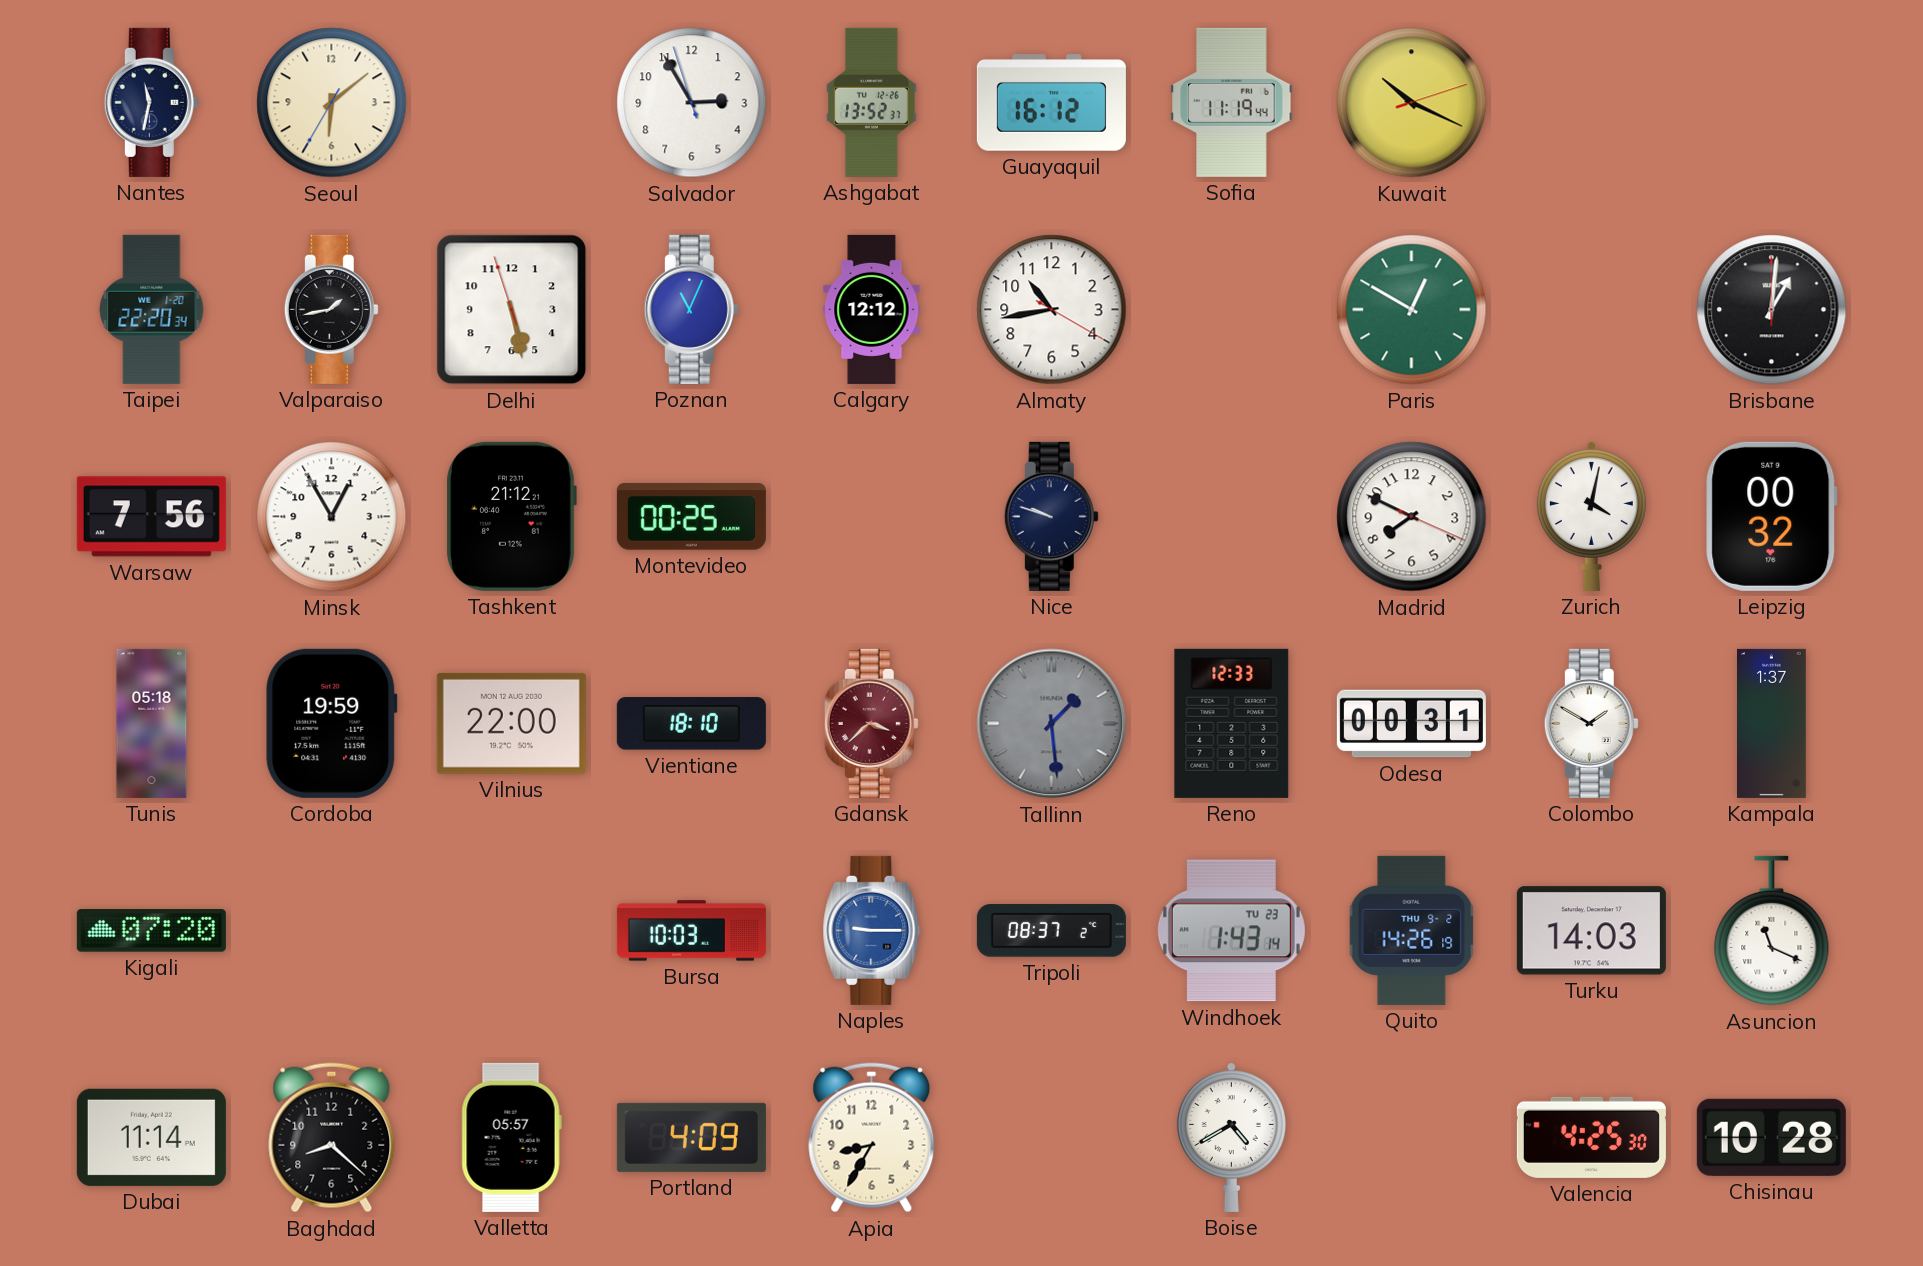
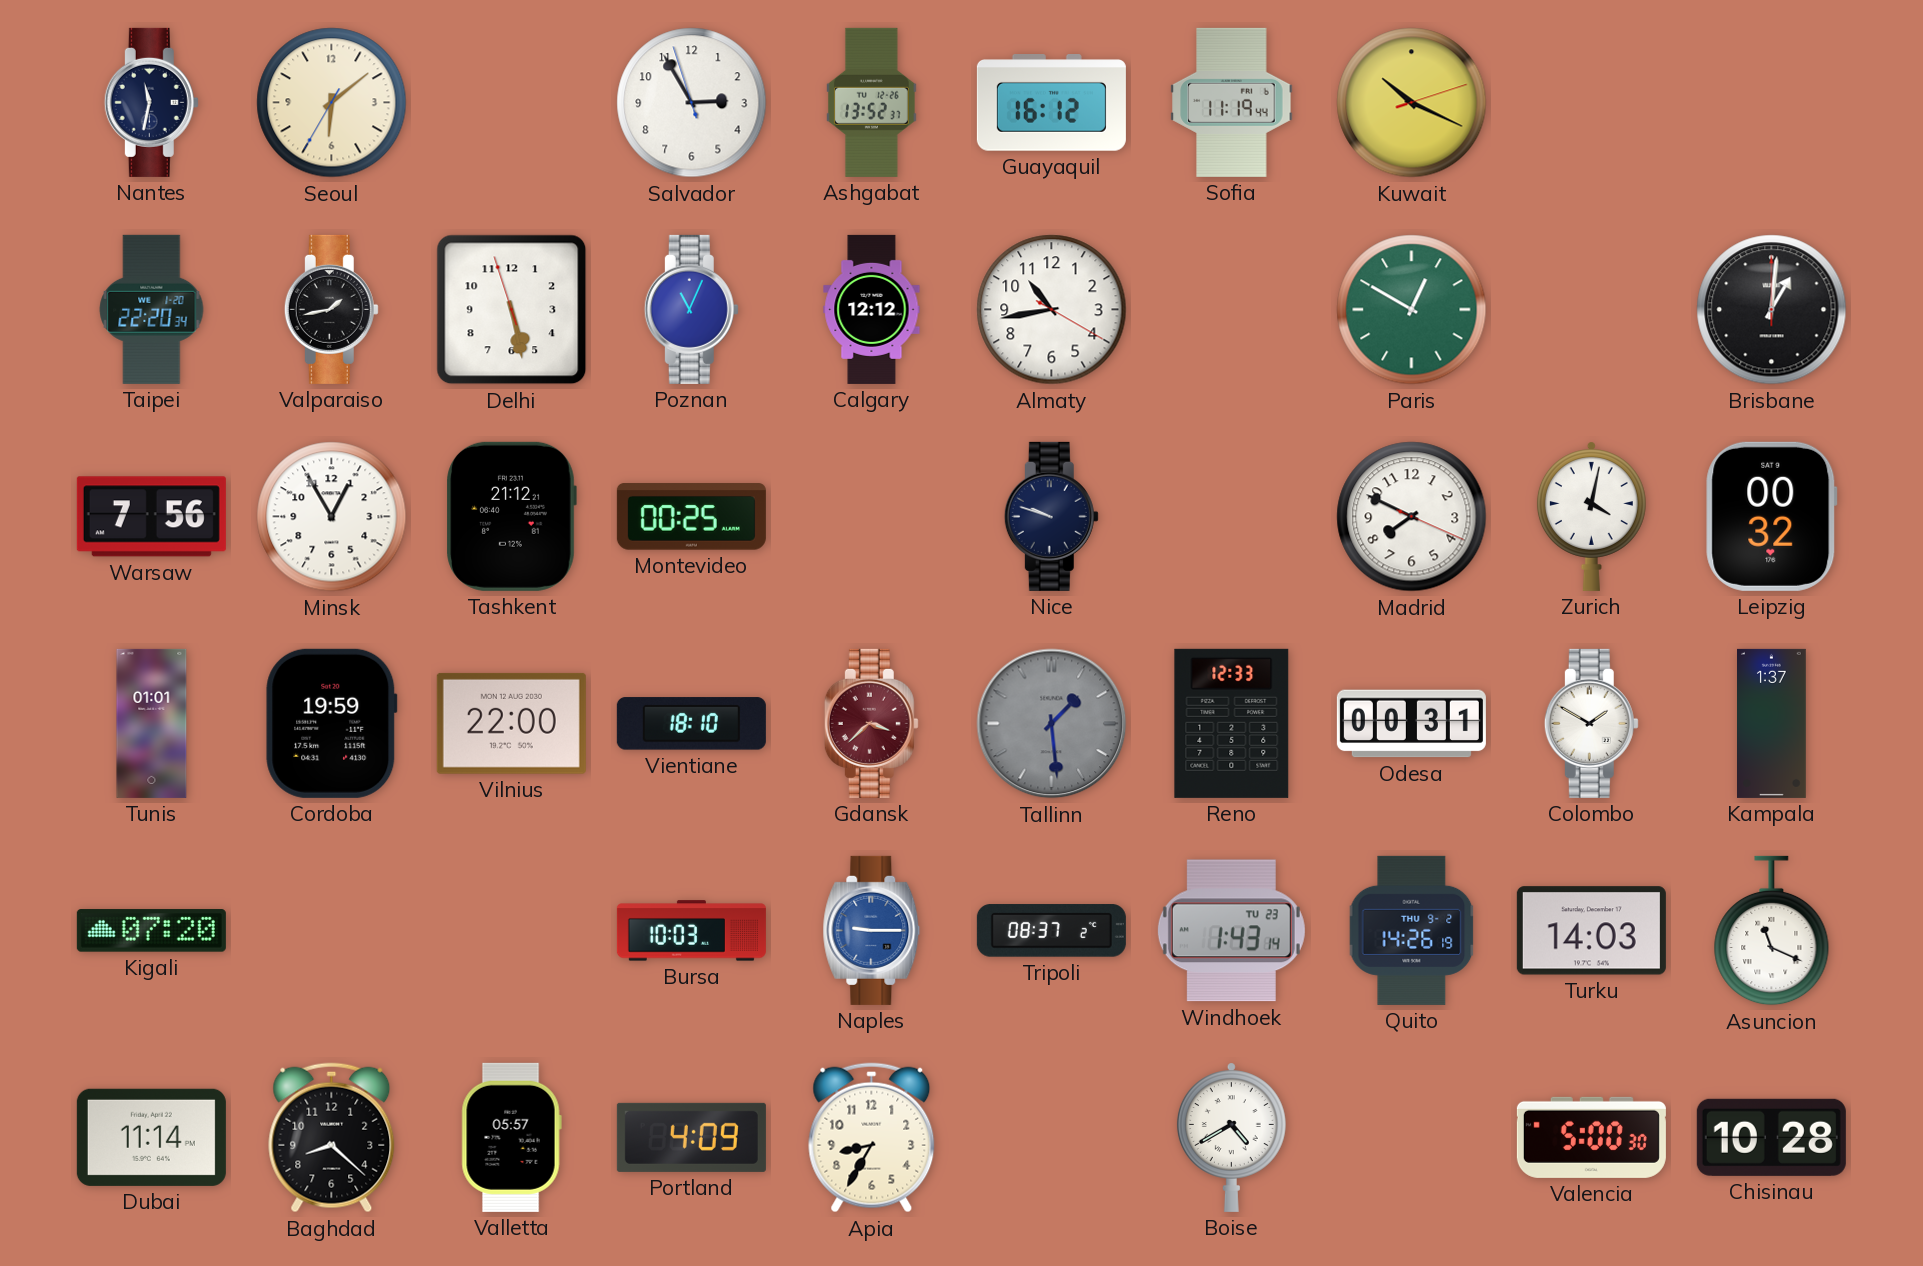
Tunis: 05:18 -> 01:01 (152, 723)
Valencia: 4:25 -> 5:00 (1591, 1137)
